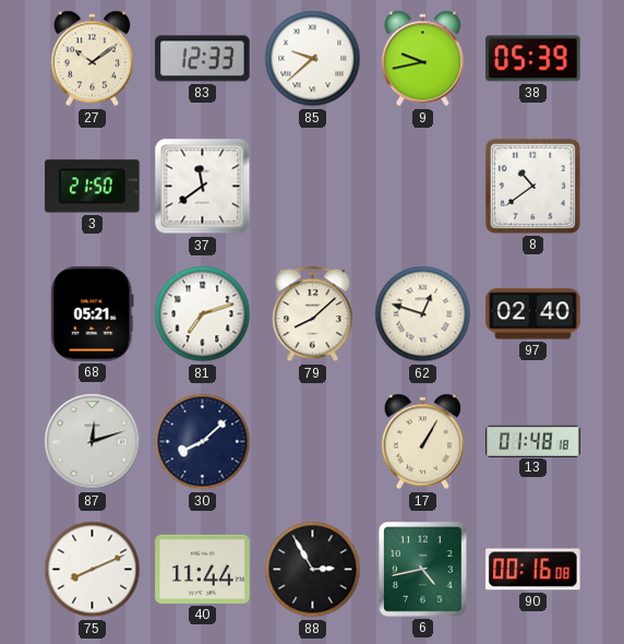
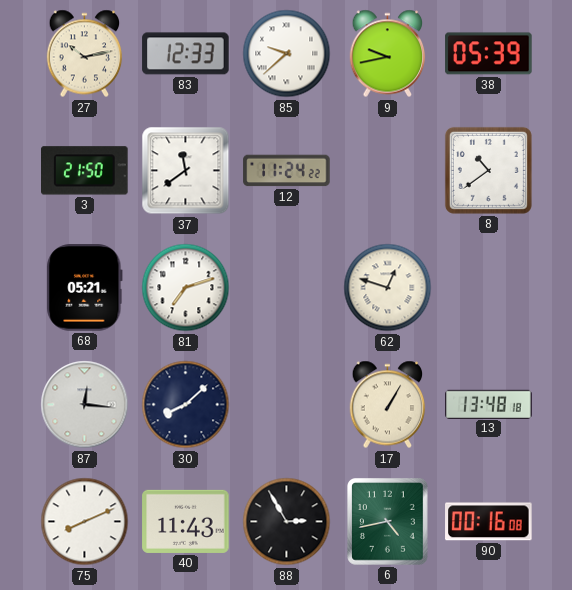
27: 10:09 -> 10:13 (85, 54)
12: none -> 11:24 (287, 171)
79: 8:08 -> none (313, 314)
97: 02:40 -> none (533, 314)
87: 12:12 -> 12:16 (85, 405)
13: 01:48 -> 13:48 (489, 404)
40: 11:44 -> 11:43 (186, 521)
